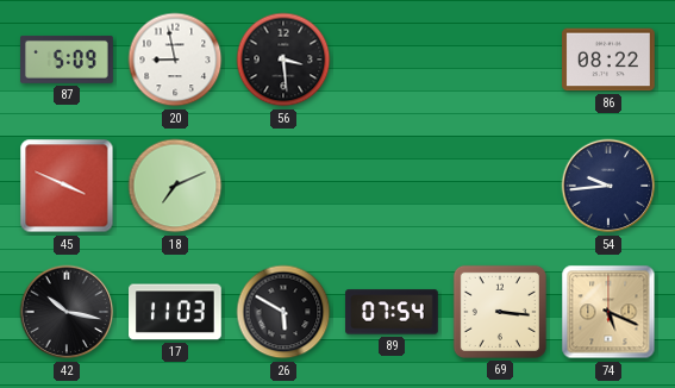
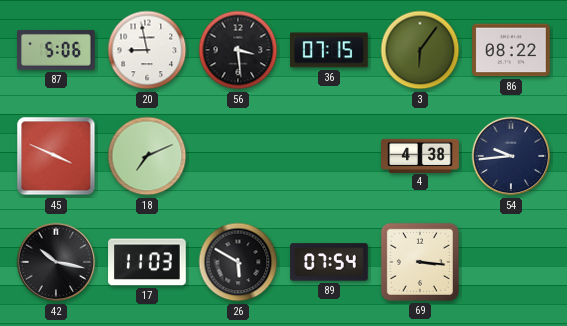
87: 5:09 -> 5:06 (56, 50)
36: none -> 07:15 (330, 50)
3: none -> 6:06 (420, 50)
4: none -> 4:38 (420, 155)
74: 5:19 -> none (608, 312)
